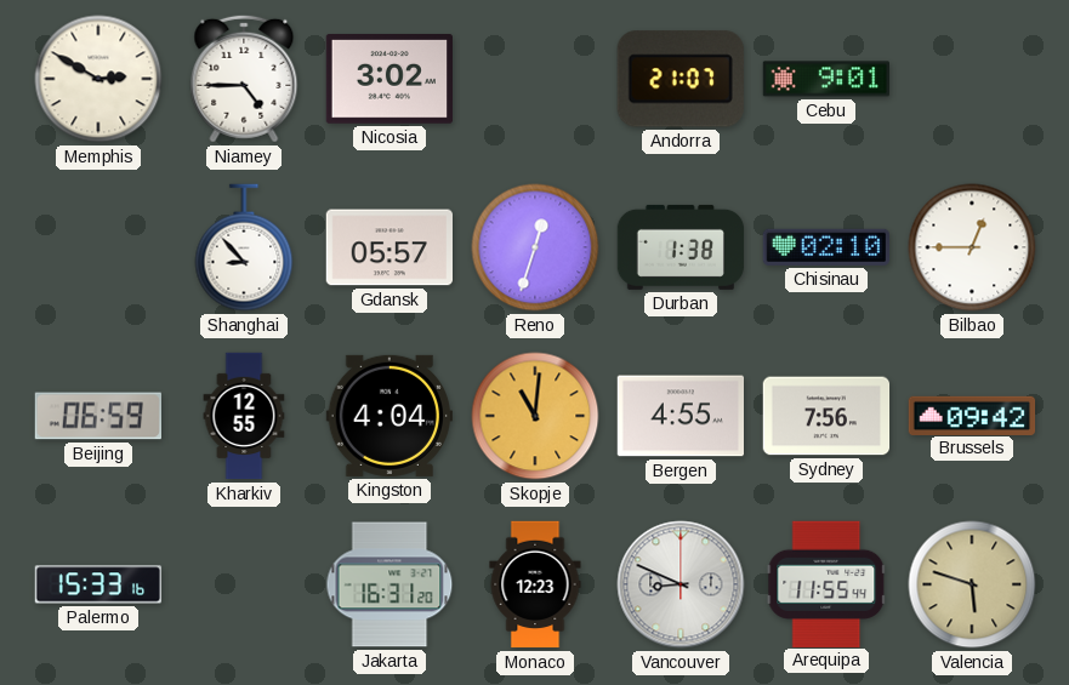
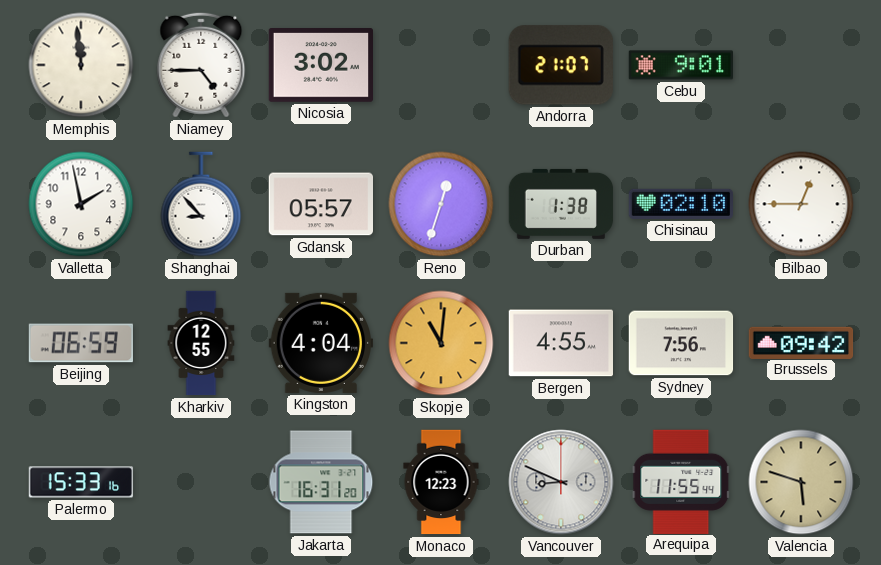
Memphis: 2:50 -> 11:59 (81, 65)
Valletta: none -> 1:58 (81, 204)
